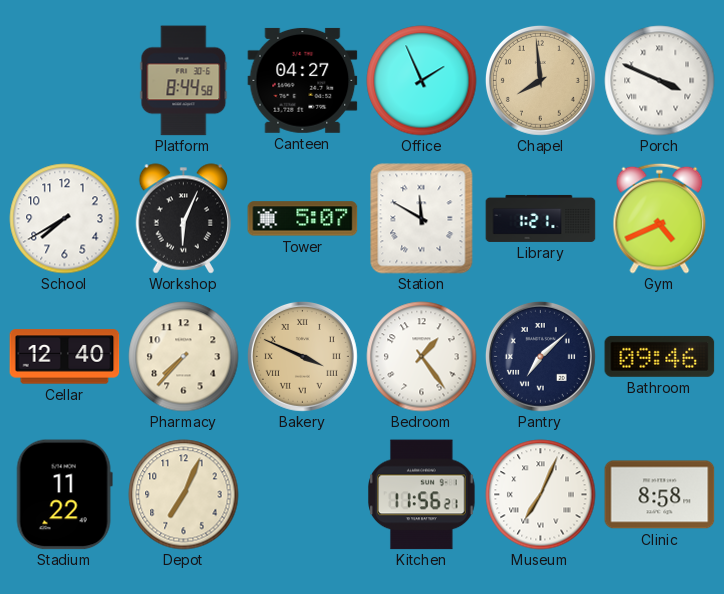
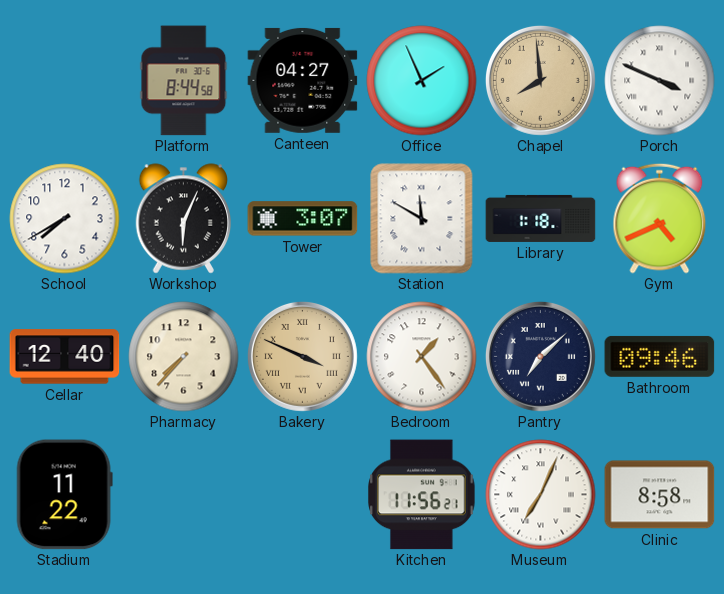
Tower: 5:07 -> 3:07 (303, 219)
Library: 1:21 -> 1:18 (541, 218)
Depot: 7:04 -> none (184, 495)
